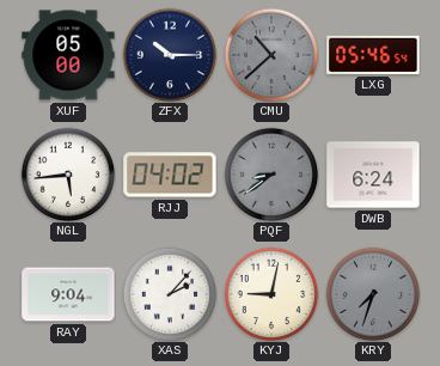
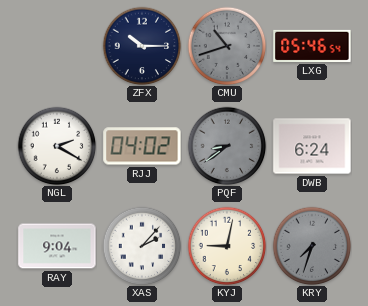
XUF: 05:00 -> none (68, 55)
CMU: 10:38 -> 10:42 (227, 46)
NGL: 5:44 -> 2:20 (57, 146)
